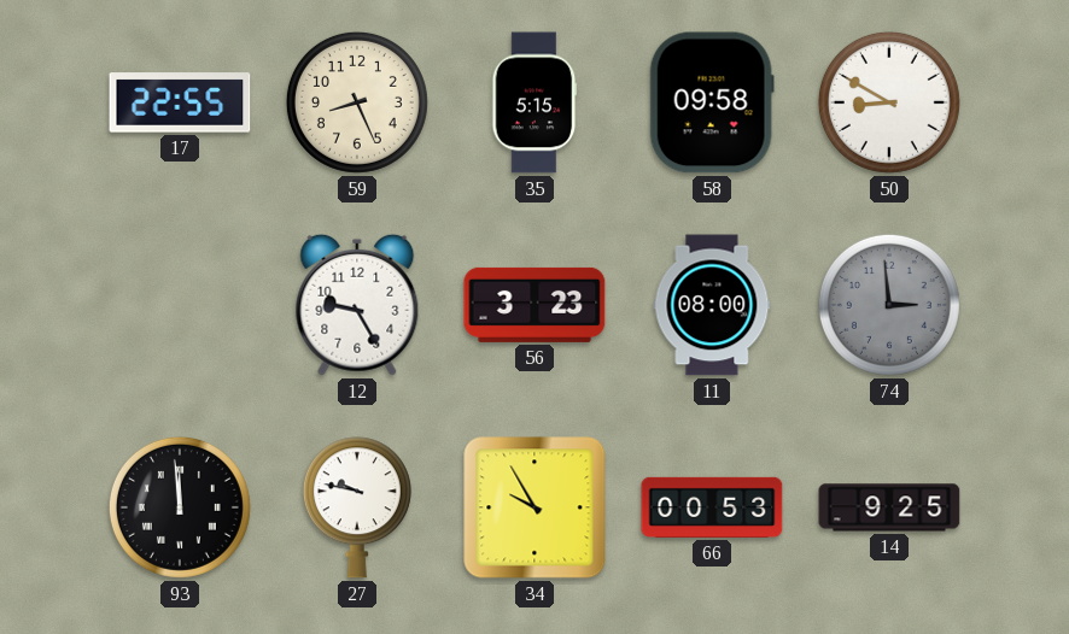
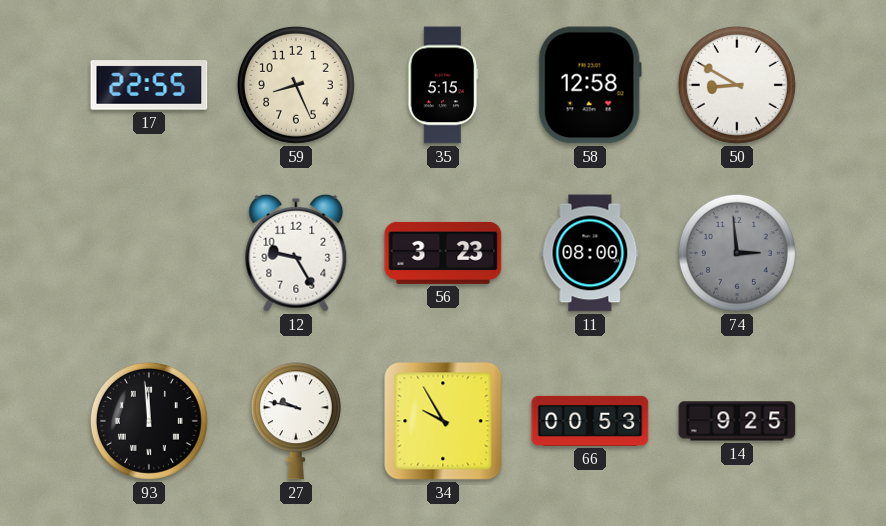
58: 09:58 -> 12:58 (590, 85)
